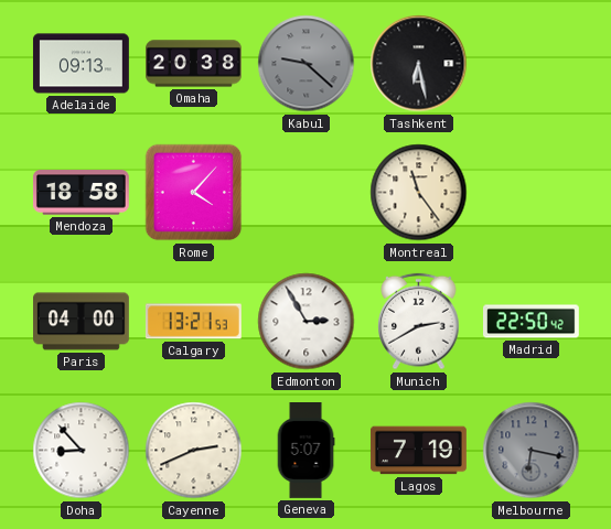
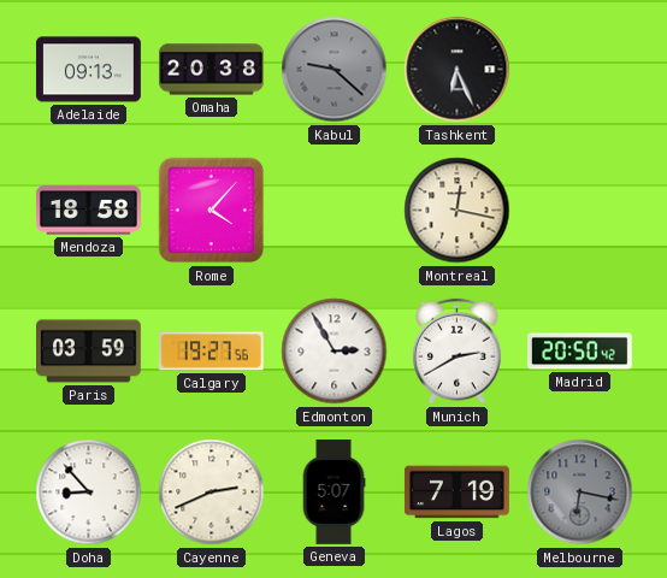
Tashkent: 6:28 -> 6:26 (458, 70)
Montreal: 11:24 -> 12:17 (458, 211)
Paris: 04:00 -> 03:59 (89, 352)
Calgary: 13:21 -> 19:27 (211, 352)
Madrid: 22:50 -> 20:50 (580, 352)
